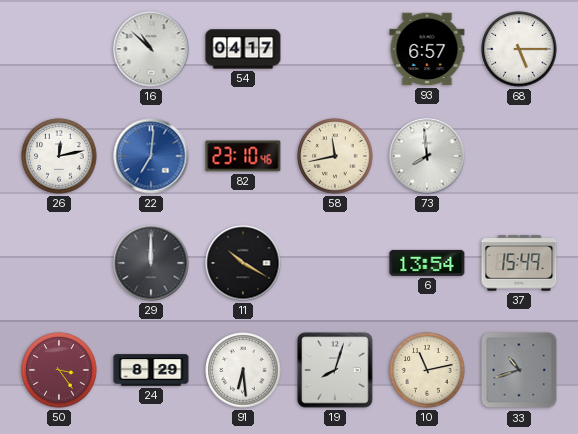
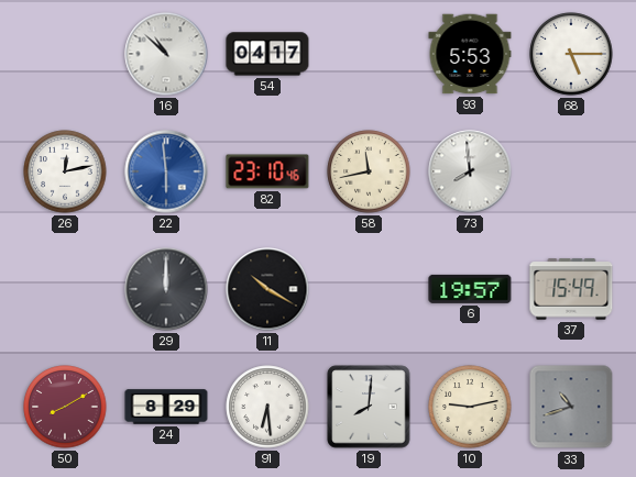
93: 6:57 -> 5:53 (470, 54)
22: 7:01 -> 5:59 (166, 171)
6: 13:54 -> 19:57 (470, 289)
50: 3:24 -> 8:10 (65, 407)
19: 8:03 -> 8:01 (369, 407)
10: 11:13 -> 9:13 (470, 407)
